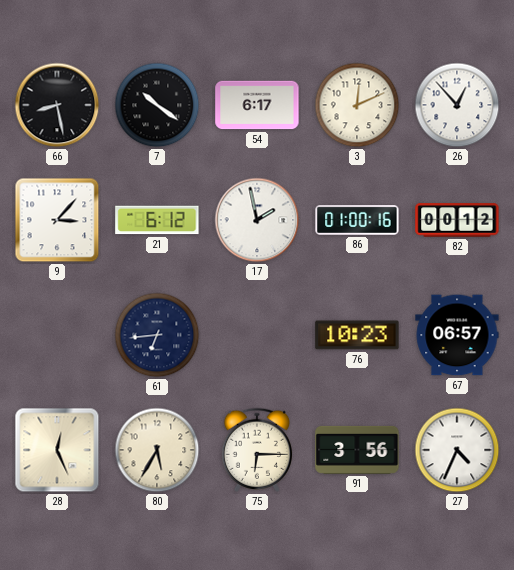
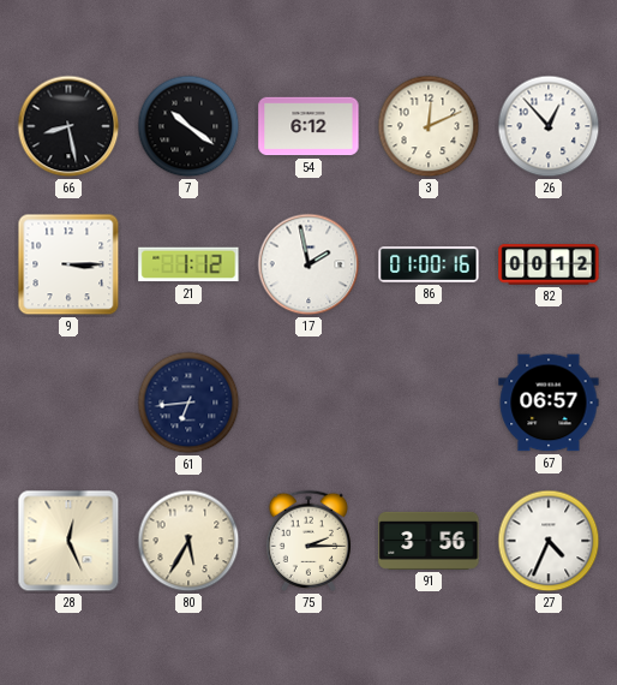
54: 6:17 -> 6:12 (308, 126)
9: 3:07 -> 3:15 (68, 264)
21: 6:12 -> 1:12 (188, 264)
76: 10:23 -> none (357, 335)
75: 6:15 -> 2:15 (307, 541)
